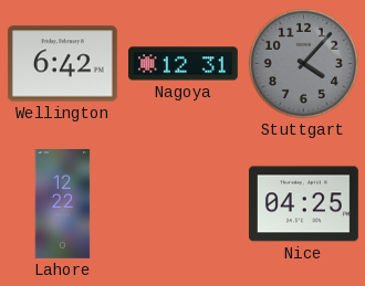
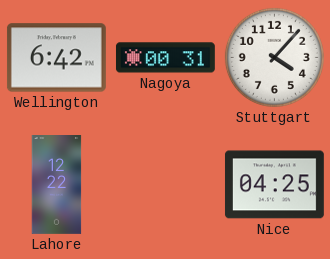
Nagoya: 12:31 -> 00:31 (165, 58)
Stuttgart dial: grey -> white (274, 57)
